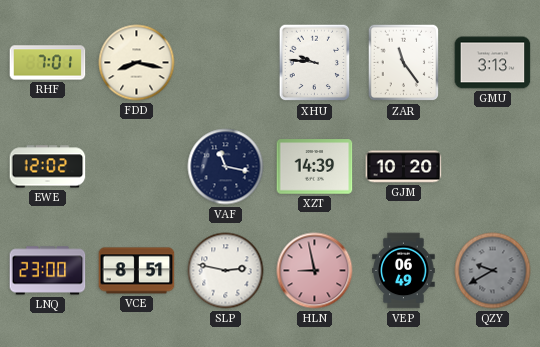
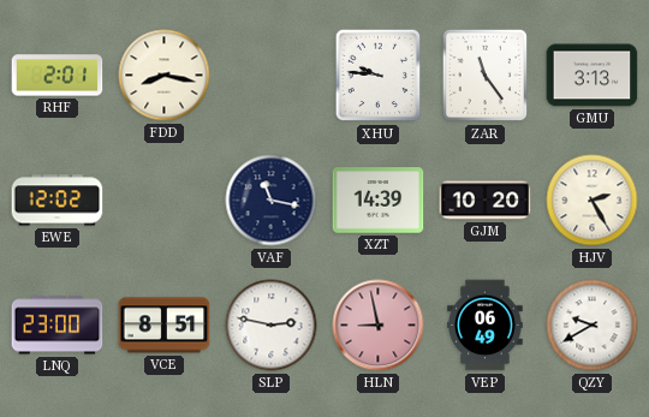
RHF: 7:01 -> 2:01 (58, 76)
HJV: none -> 2:25 (593, 201)
QZY dial: grey -> white (593, 326)
